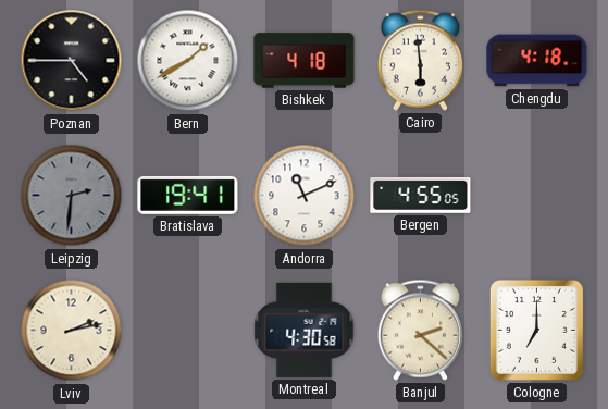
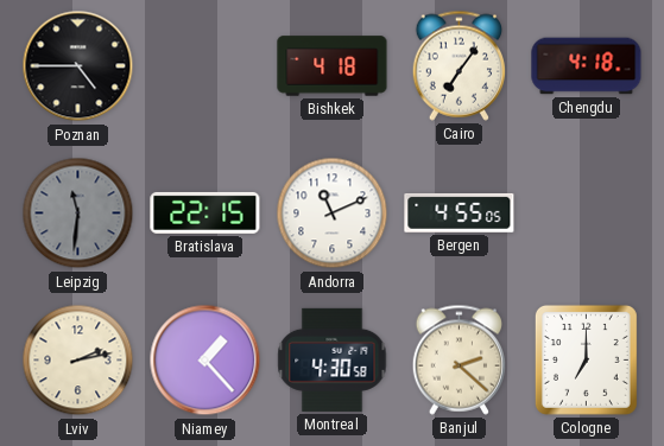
Bern: 1:40 -> none (188, 61)
Cairo: 5:59 -> 7:06 (459, 65)
Leipzig: 2:31 -> 11:31 (78, 214)
Bratislava: 19:41 -> 22:15 (205, 212)
Niamey: none -> 1:23 (205, 361)
